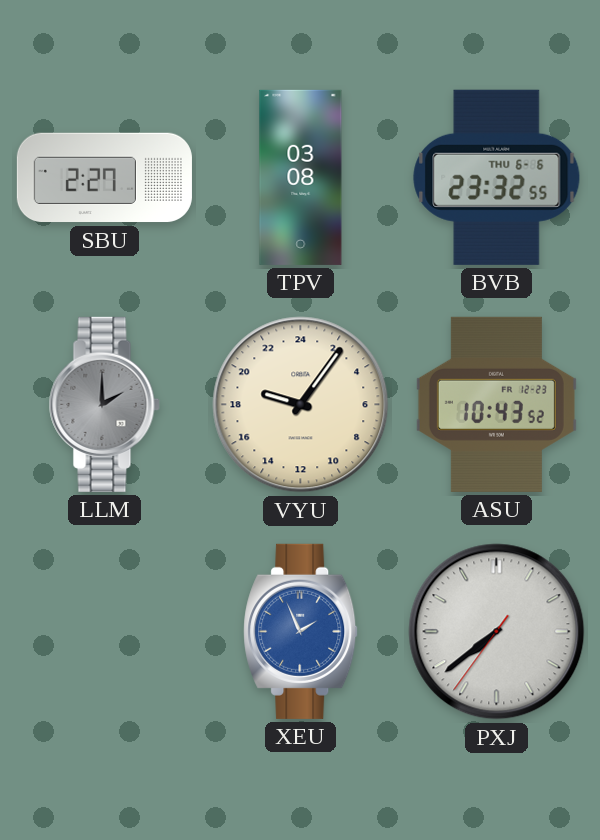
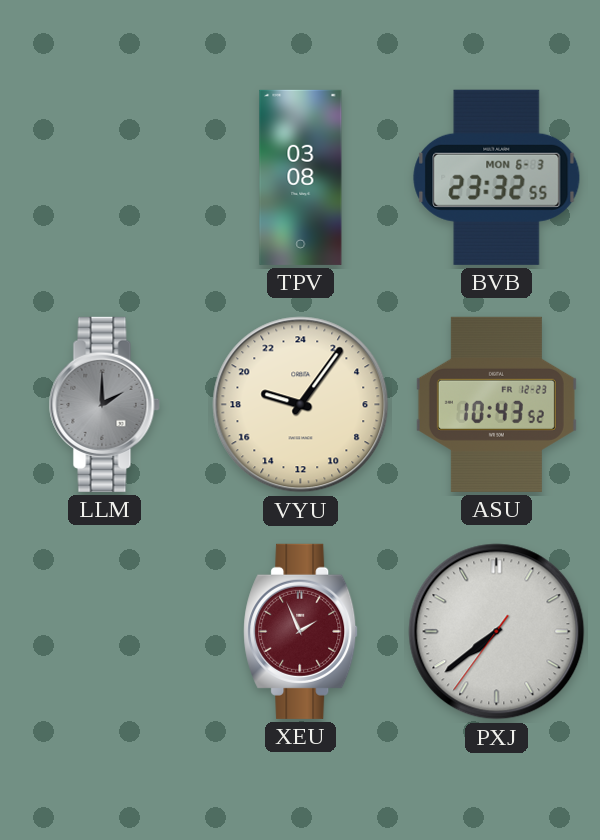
SBU: 2:27 -> none (104, 178)
BVB date: THU 6-6 -> MON 6-3 (497, 177)
XEU dial: blue -> burgundy (301, 631)
